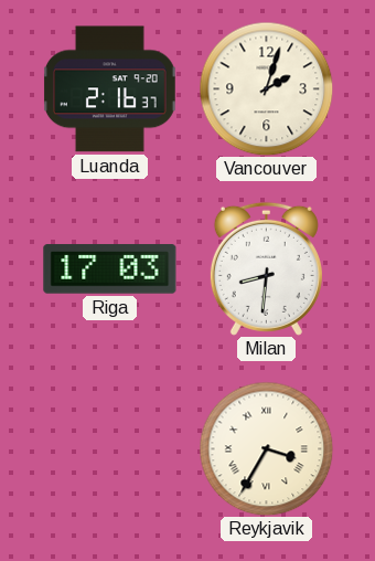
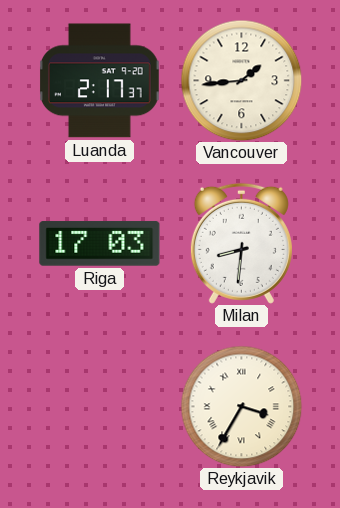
Luanda: 2:16 -> 2:17 (100, 81)
Vancouver: 2:03 -> 1:44 (241, 80)
